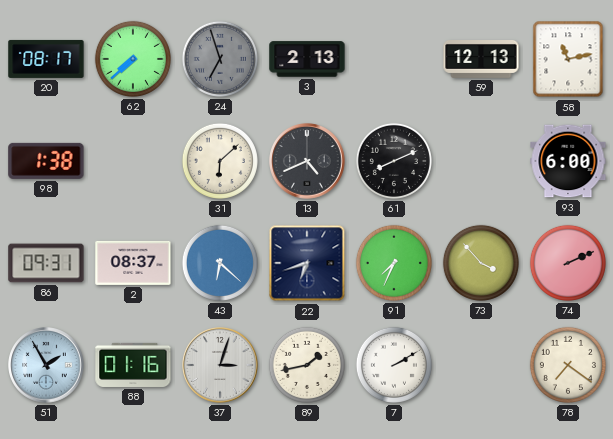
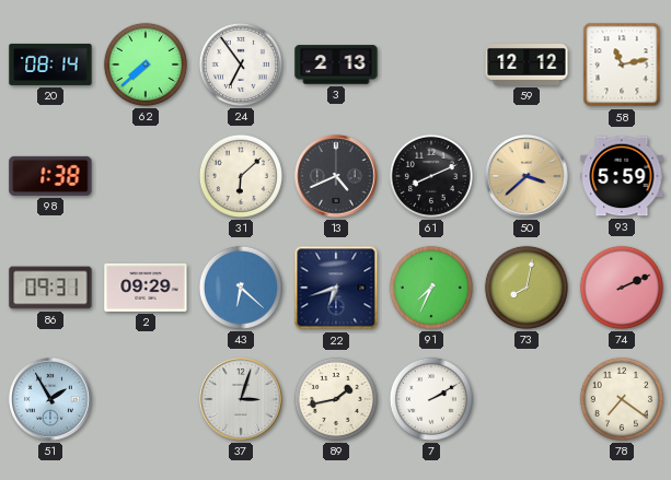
20: 08:17 -> 08:14 (50, 65)
24: 6:57 -> 6:54 (241, 65)
24 dial: grey -> white (241, 65)
59: 12:13 -> 12:12 (527, 66)
50: none -> 3:38 (527, 176)
93: 6:00 -> 5:59 (622, 176)
2: 08:37 -> 09:29 (146, 288)
73: 3:53 -> 8:02 (527, 288)
88: 01:16 -> none (133, 365)
